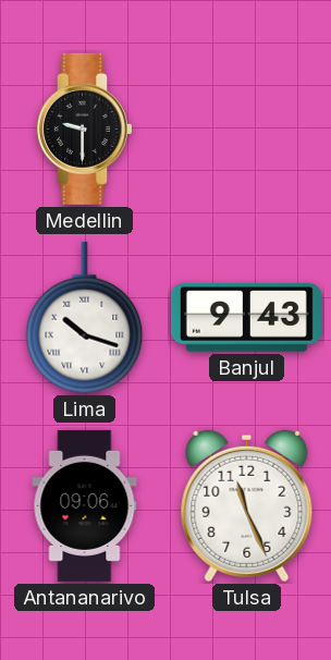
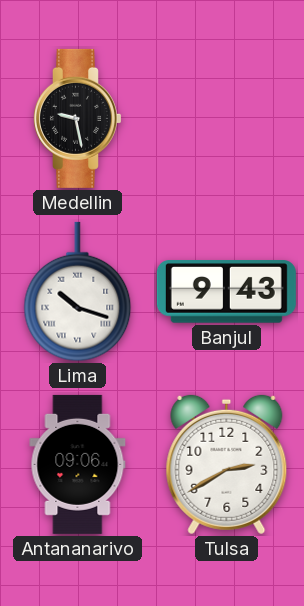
Medellin: 9:30 -> 9:28 (78, 118)
Tulsa: 11:26 -> 2:40 (227, 465)
